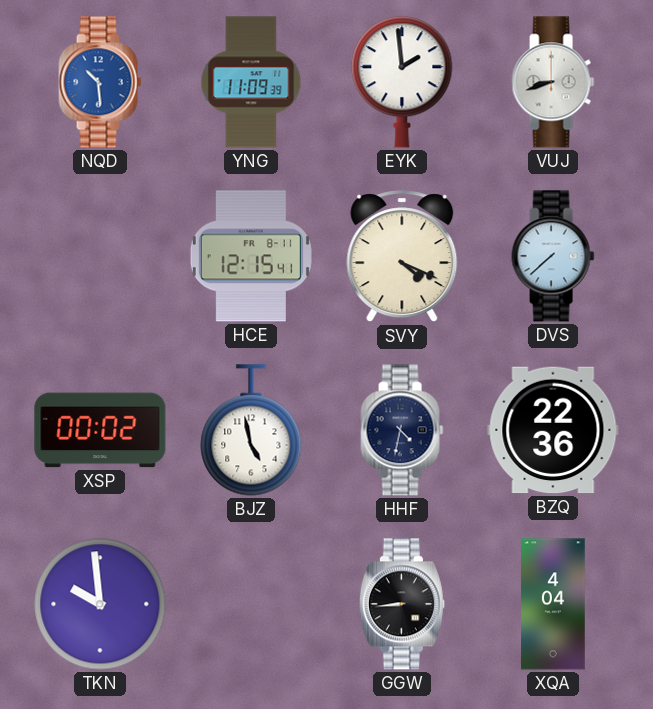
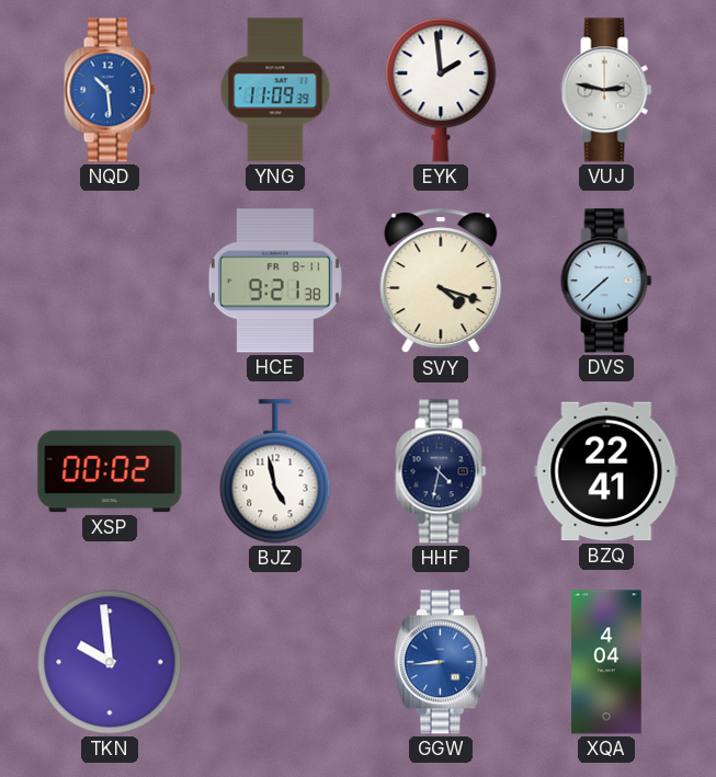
VUJ: 8:42 -> 2:47 (606, 90)
HCE: 12:15 -> 9:21 (275, 281)
SVY: 4:19 -> 4:18 (441, 282)
BZQ: 22:36 -> 22:41 (606, 471)
GGW dial: black -> blue (441, 662)
